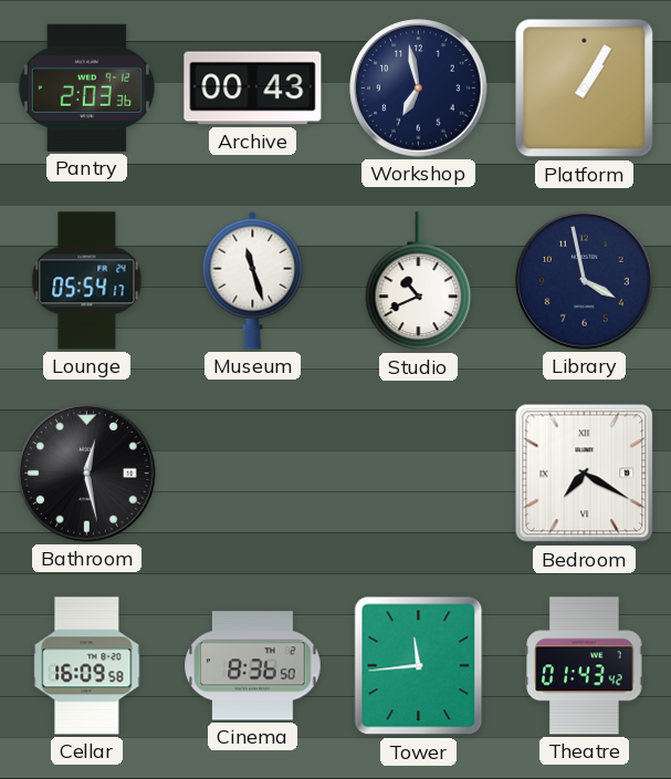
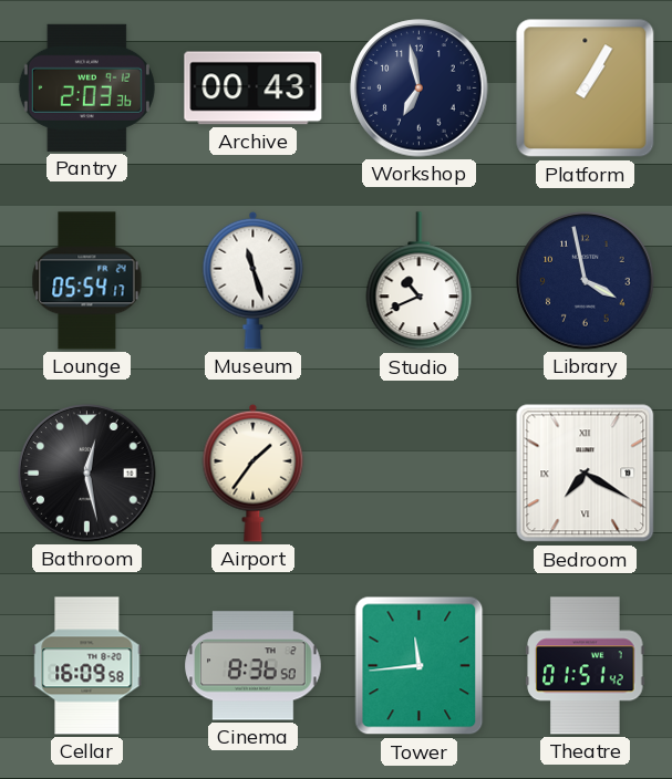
Airport: none -> 1:36 (254, 472)
Theatre: 01:43 -> 01:51 (586, 666)
